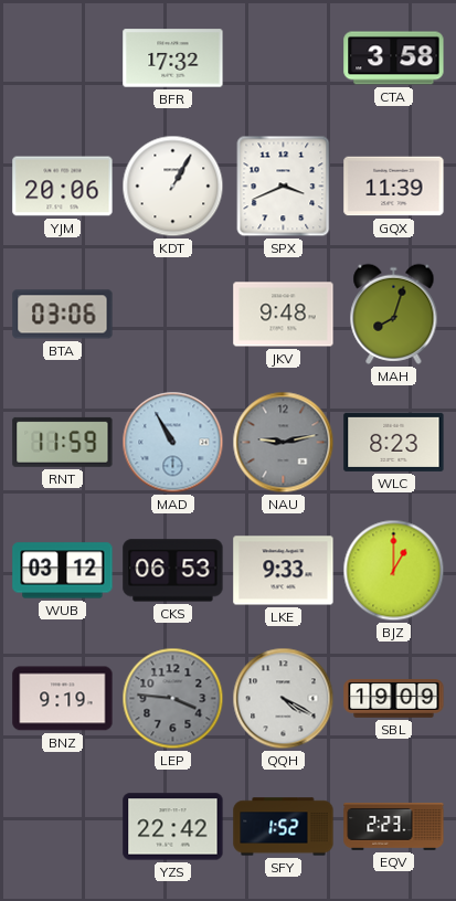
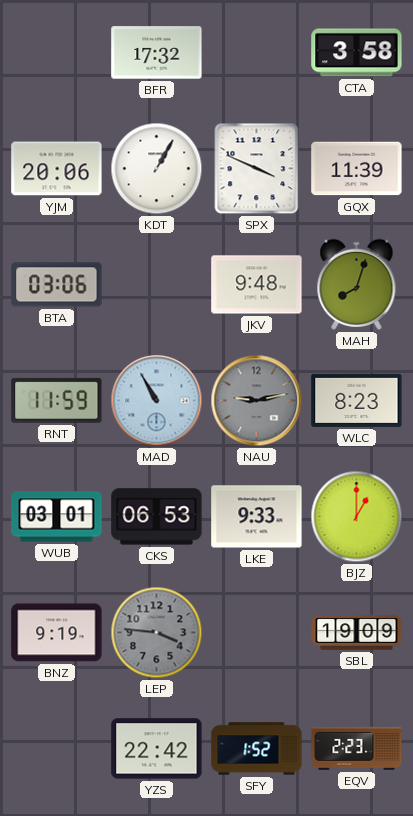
SPX: 3:41 -> 3:49 (257, 169)
WUB: 03:12 -> 03:01 (57, 517)
QQH: 4:20 -> none (284, 699)
